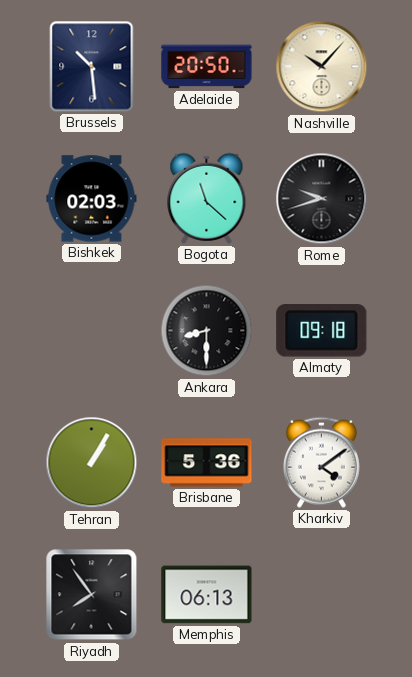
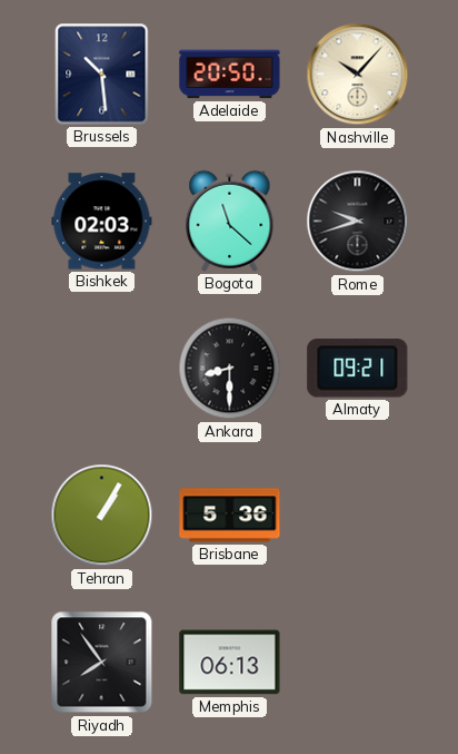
Almaty: 09:18 -> 09:21 (358, 369)
Kharkiv: 4:09 -> none (321, 462)
